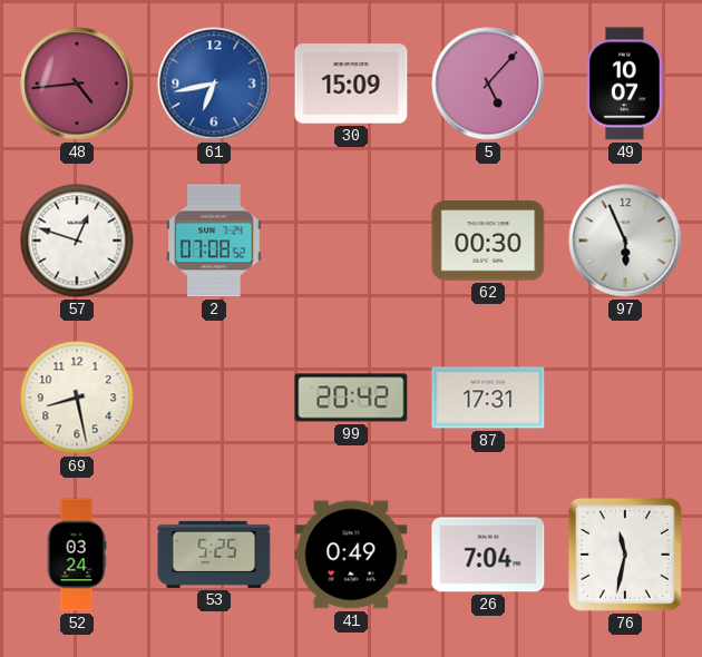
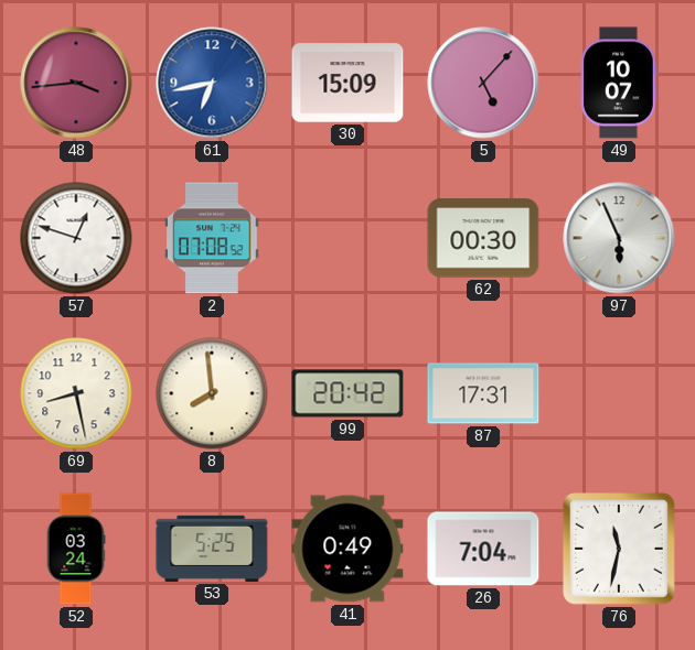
48: 4:44 -> 3:44 (76, 83)
8: none -> 7:59 (212, 393)
